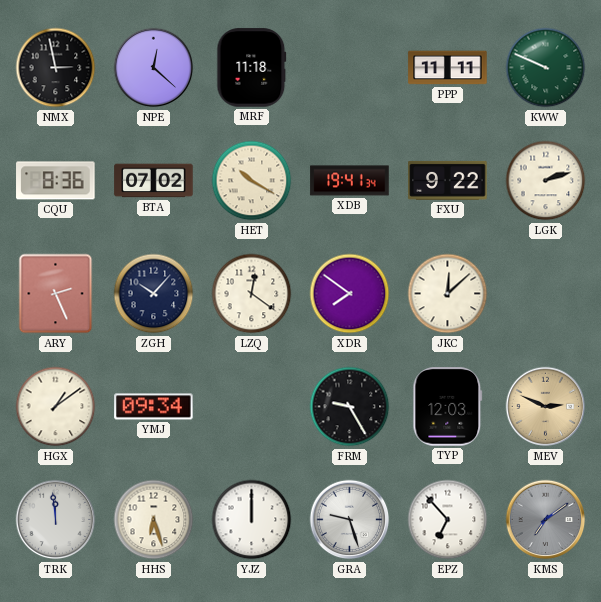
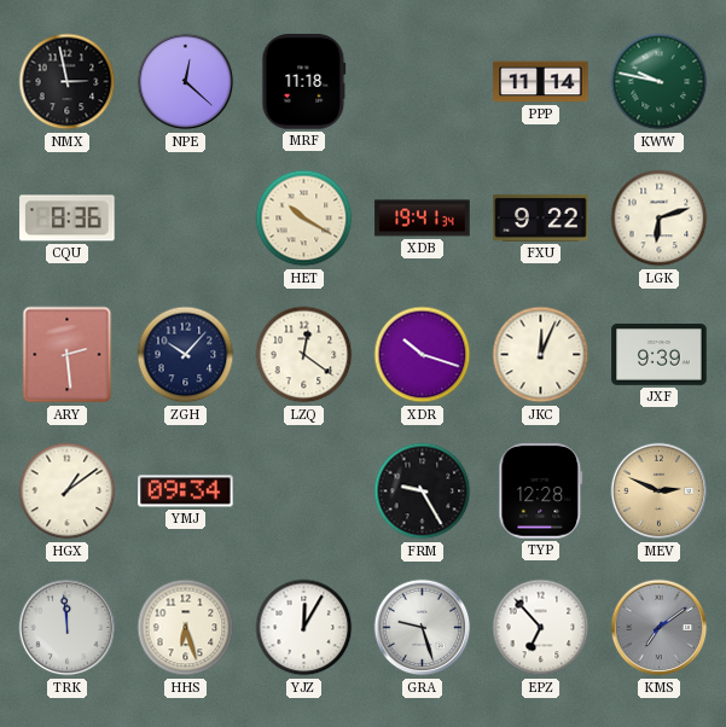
PPP: 11:11 -> 11:14 (541, 82)
KWW: 9:49 -> 9:47 (660, 82)
BTA: 07:02 -> none (154, 181)
LGK: 2:12 -> 6:12 (660, 219)
ARY: 2:26 -> 2:29 (68, 355)
XDR: 7:51 -> 10:18 (423, 355)
JKC: 12:08 -> 12:04 (541, 355)
JXF: none -> 9:39 (660, 355)
TYP: 12:03 -> 12:28 (541, 492)
YJZ: 12:00 -> 12:05 (304, 628)
